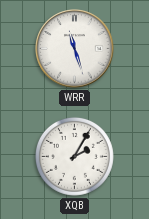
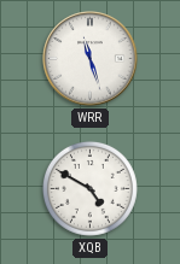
XQB: 2:05 -> 4:50 (89, 188)
